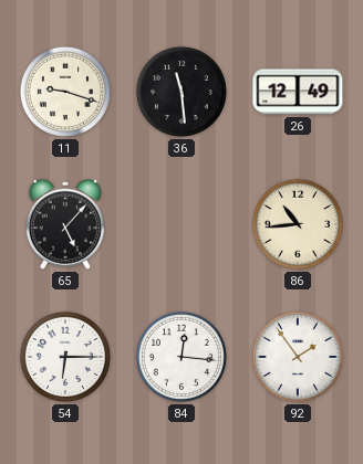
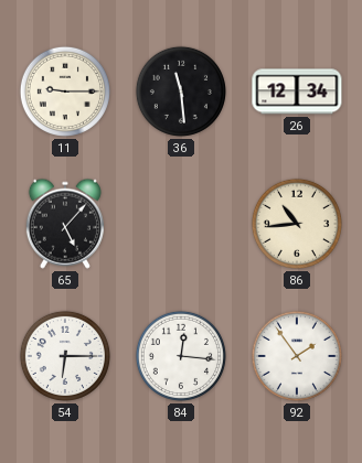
11: 9:18 -> 9:15 (65, 91)
26: 12:49 -> 12:34 (297, 91)
